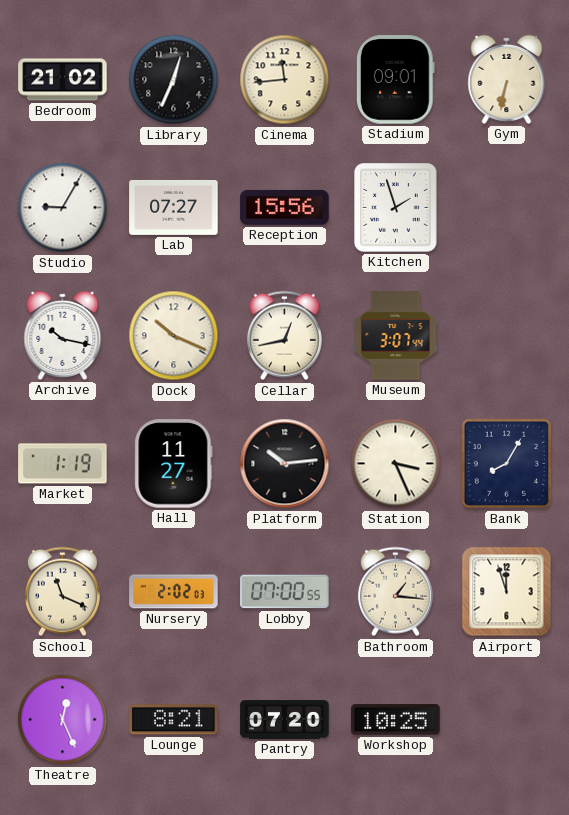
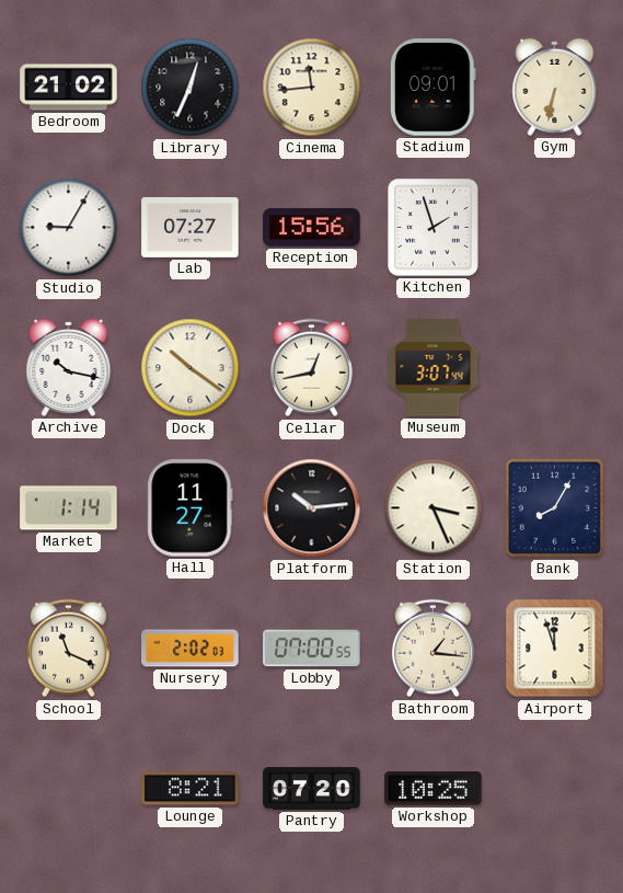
Dock: 10:19 -> 10:21 (191, 368)
Market: 1:19 -> 1:14 (69, 508)
Theatre: 12:26 -> none (63, 720)
